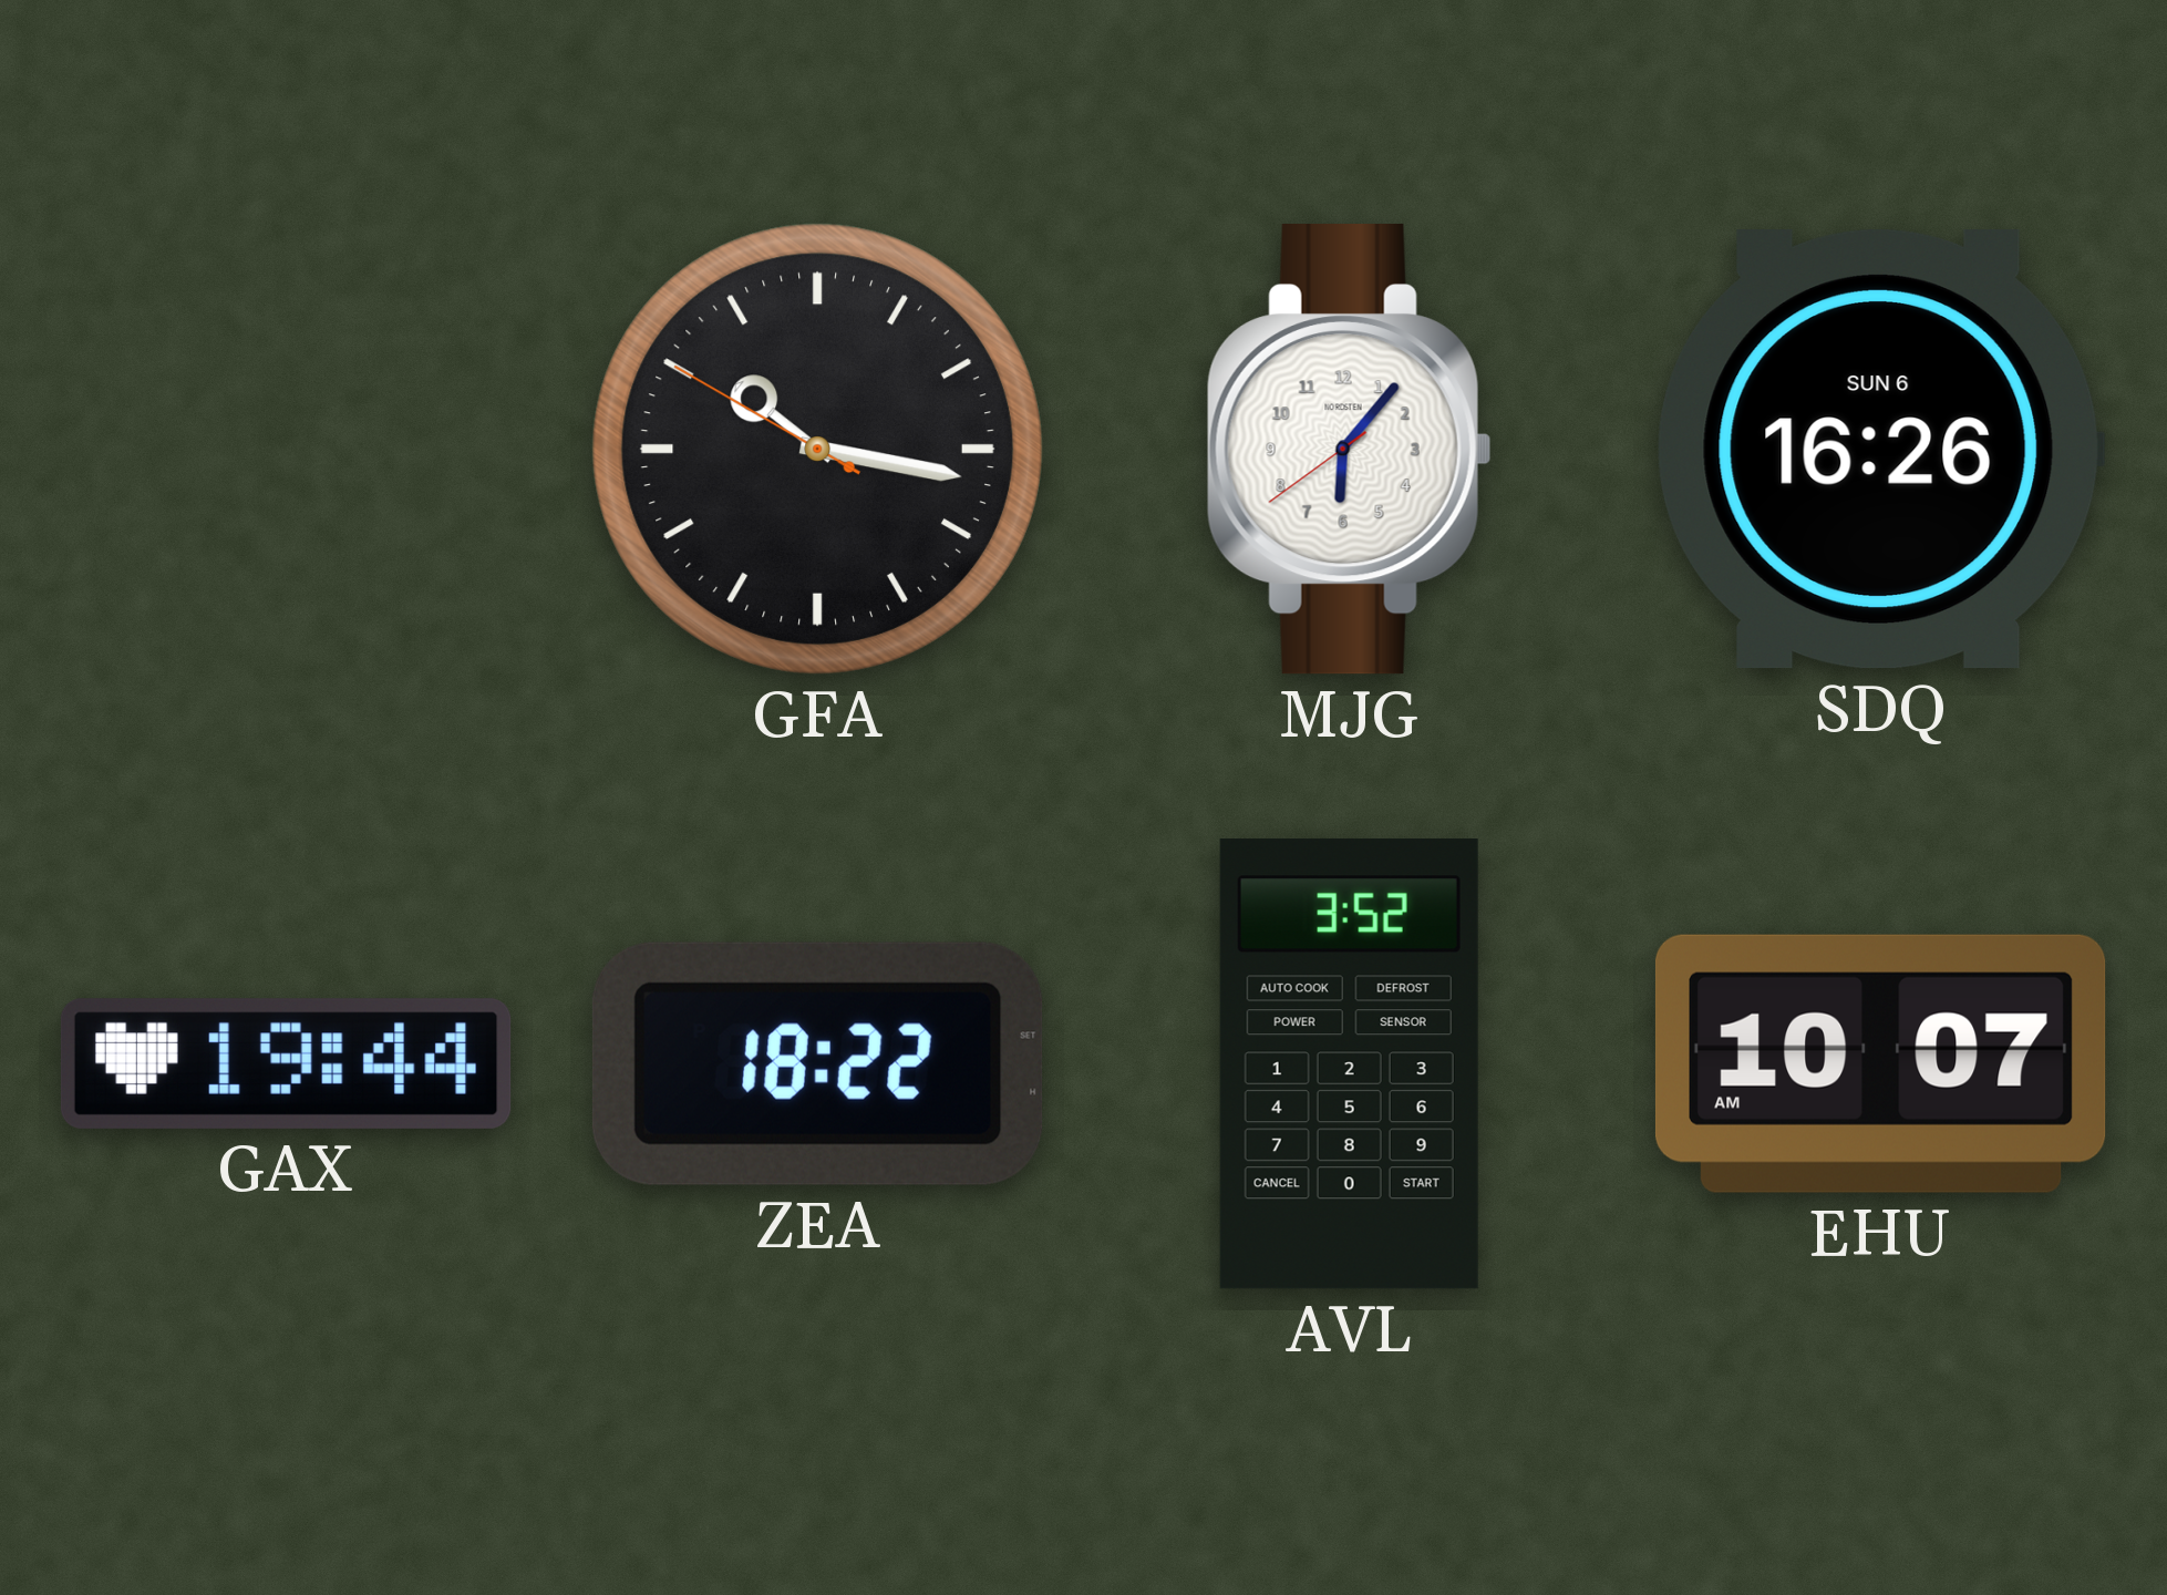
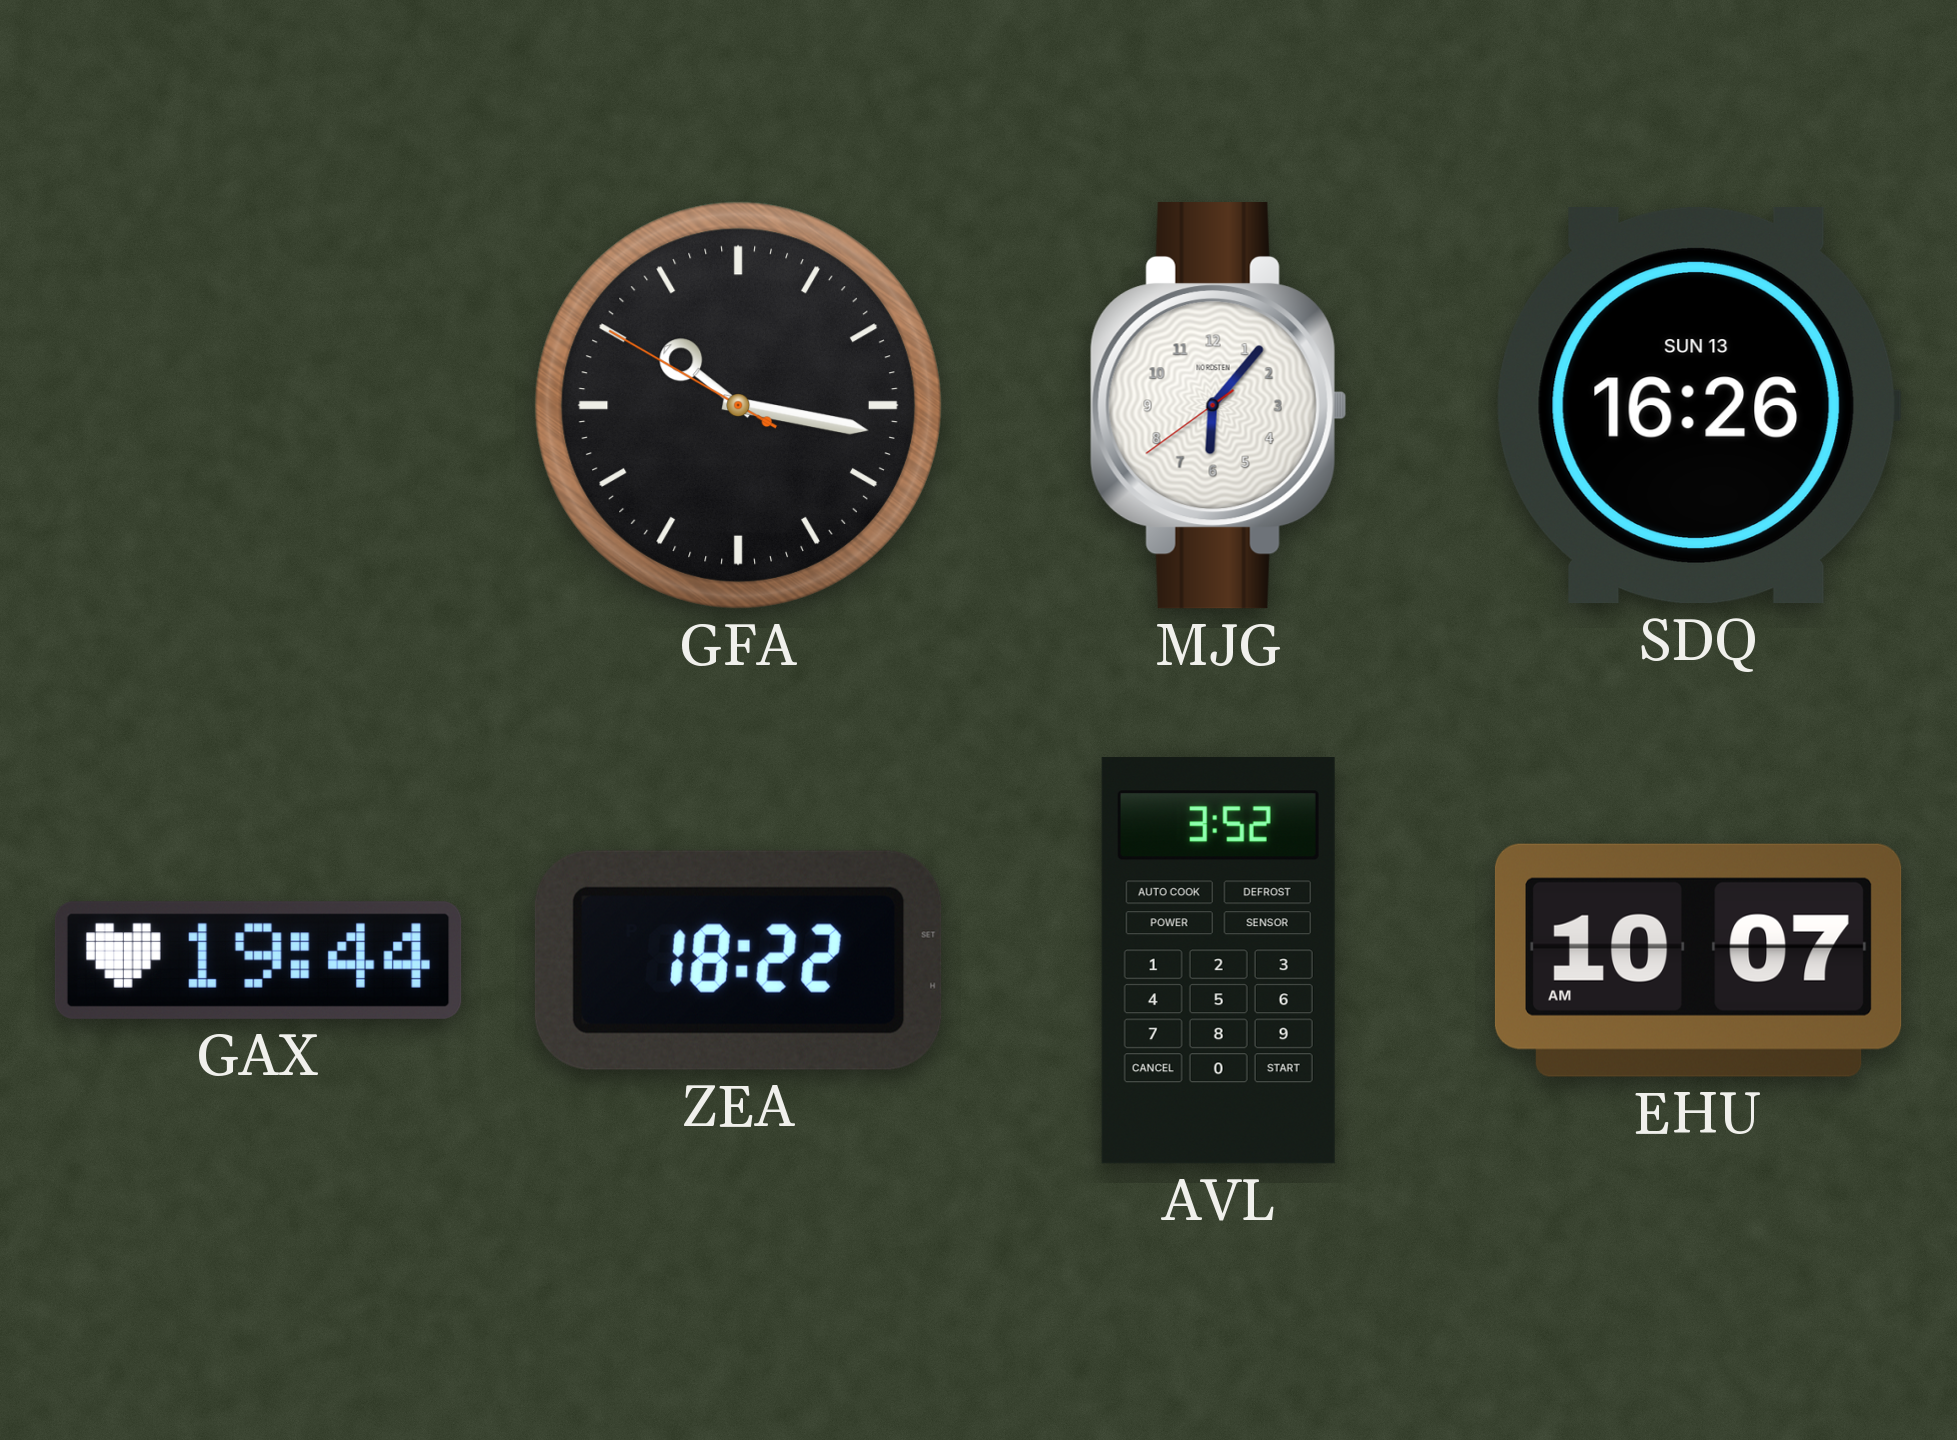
SDQ date: SUN 6 -> SUN 13 (1698, 406)
